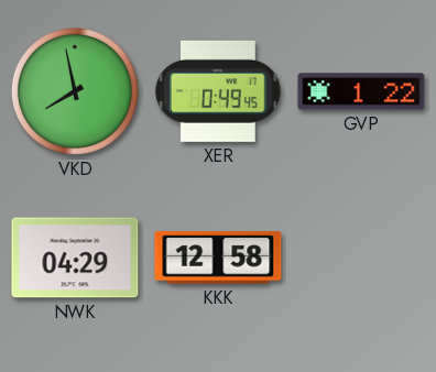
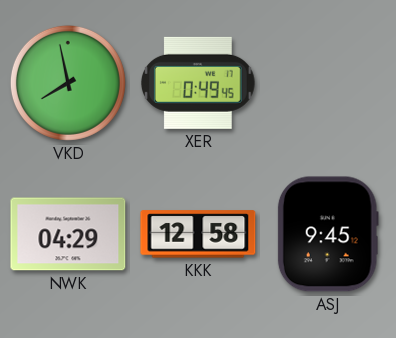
GVP: 1:22 -> none (361, 91)
ASJ: none -> 9:45 (328, 234)
